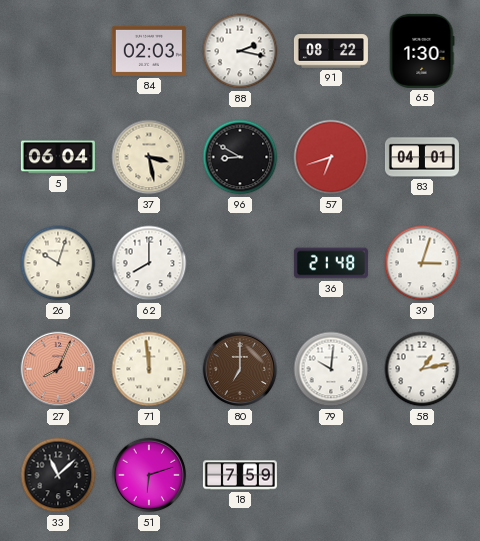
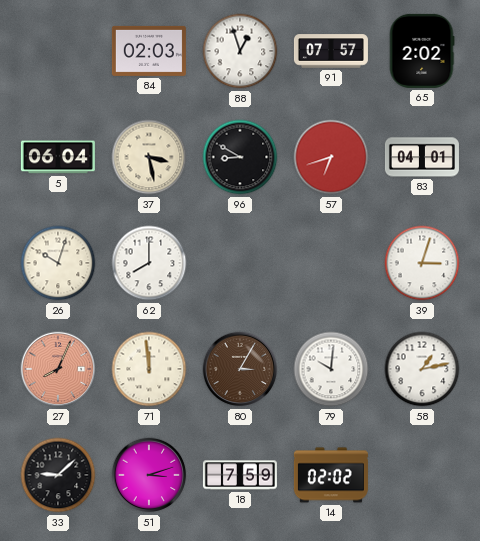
88: 2:17 -> 12:57 (240, 51)
91: 08:22 -> 07:57 (331, 51)
65: 1:30 -> 2:02 (422, 51)
36: 21:48 -> none (331, 263)
80: 7:00 -> 3:05 (240, 369)
33: 11:08 -> 9:08 (58, 475)
51: 6:12 -> 3:12 (149, 475)
14: none -> 02:02 (331, 475)
